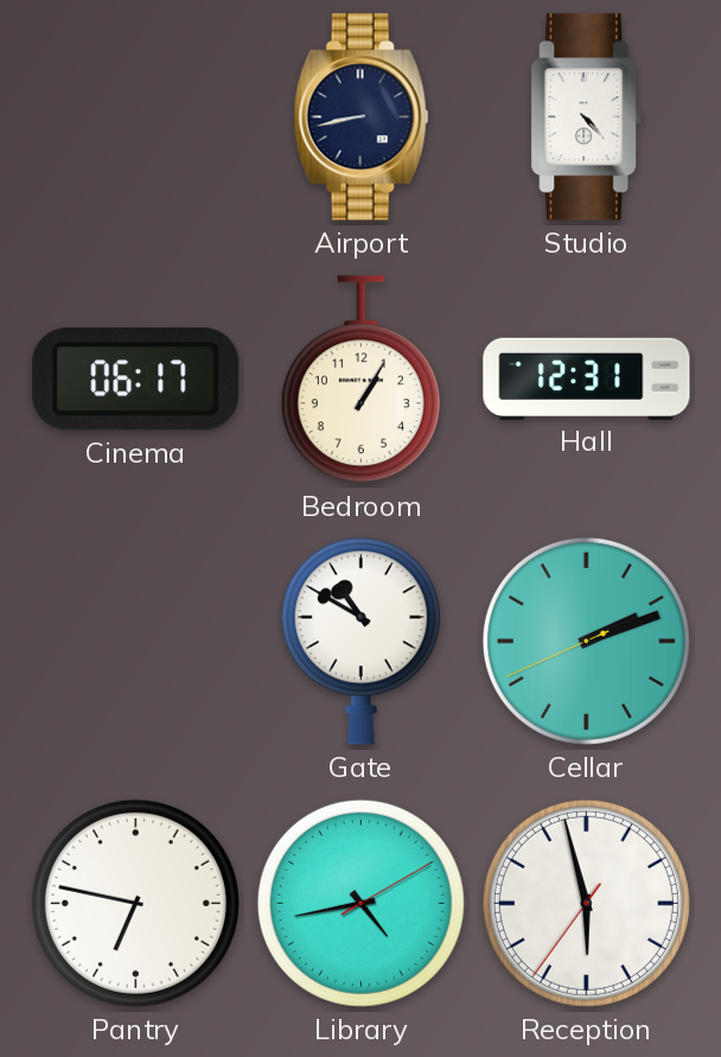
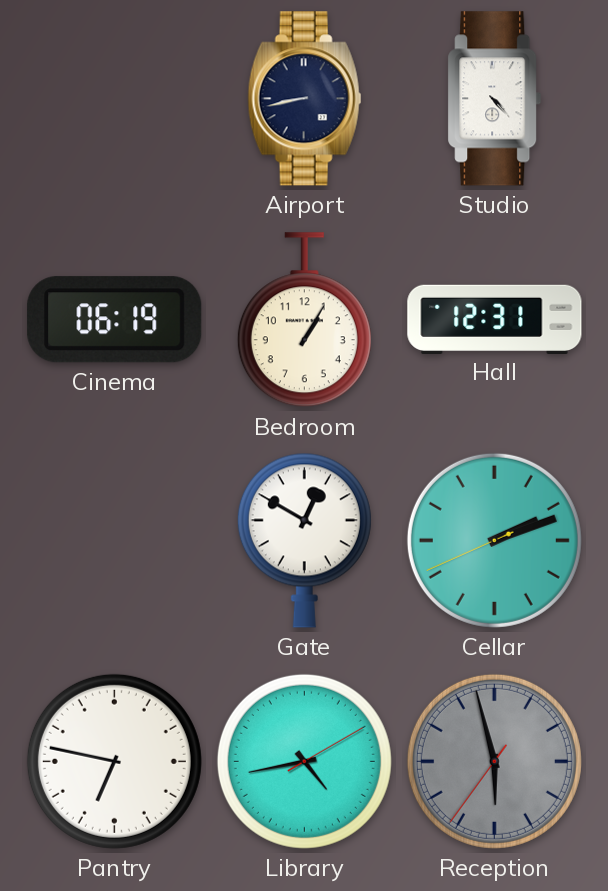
Cinema: 06:17 -> 06:19 (115, 320)
Gate: 10:50 -> 12:50 (304, 540)
Reception dial: white -> grey (494, 761)
